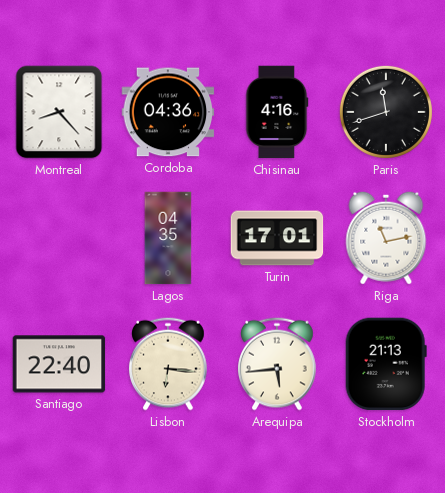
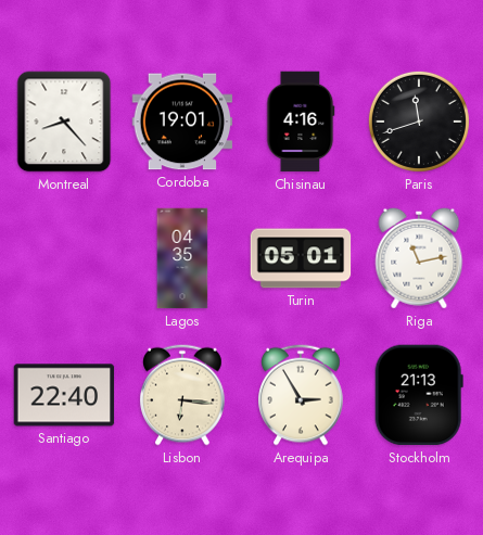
Cordoba: 04:36 -> 19:01 (182, 122)
Turin: 17:01 -> 05:01 (301, 258)
Arequipa: 5:44 -> 2:55 (302, 395)
